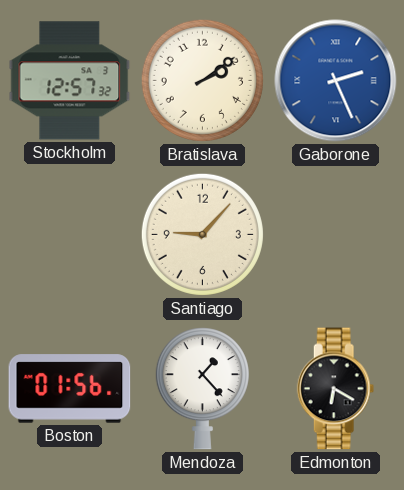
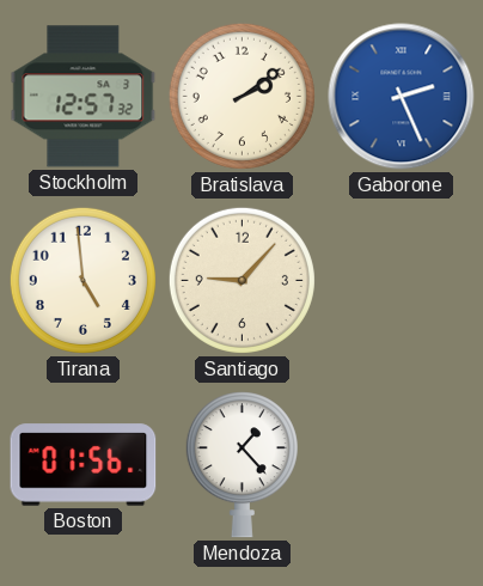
Tirana: none -> 4:59 (82, 280)
Edmonton: 6:20 -> none (336, 389)
